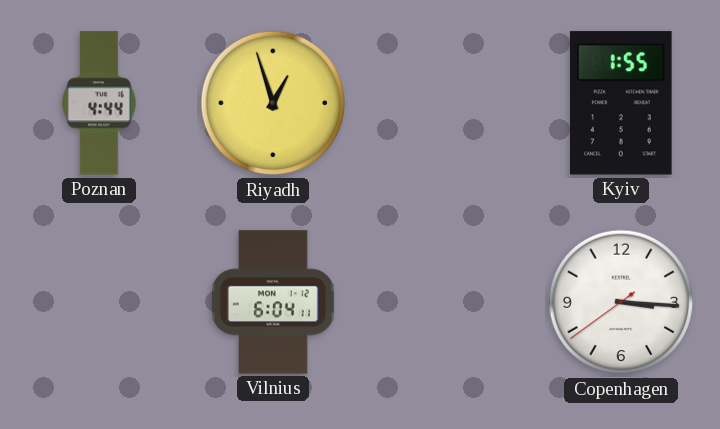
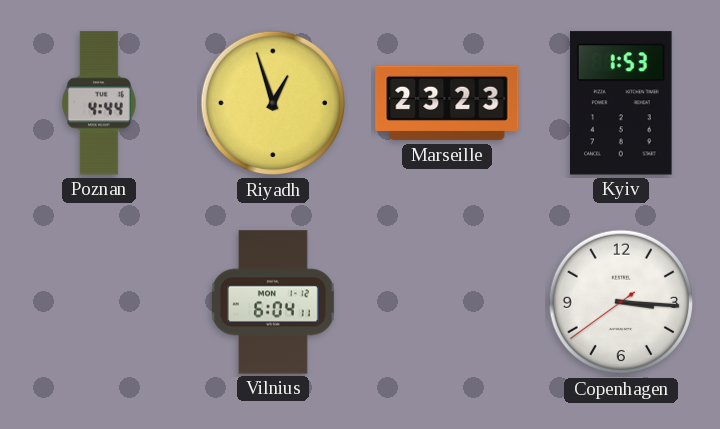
Marseille: none -> 23:23 (447, 103)
Kyiv: 1:55 -> 1:53 (622, 103)
